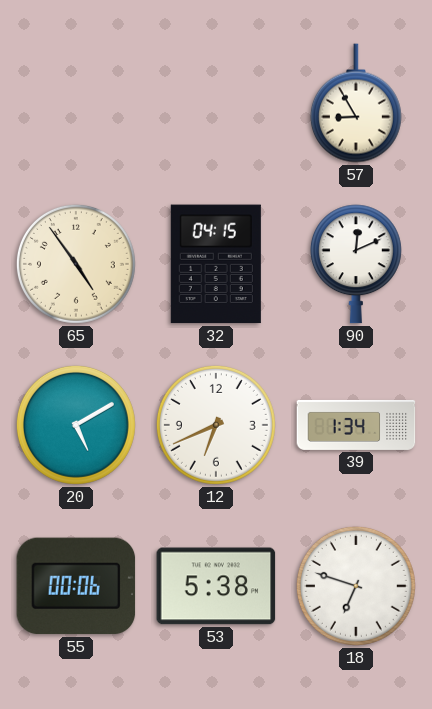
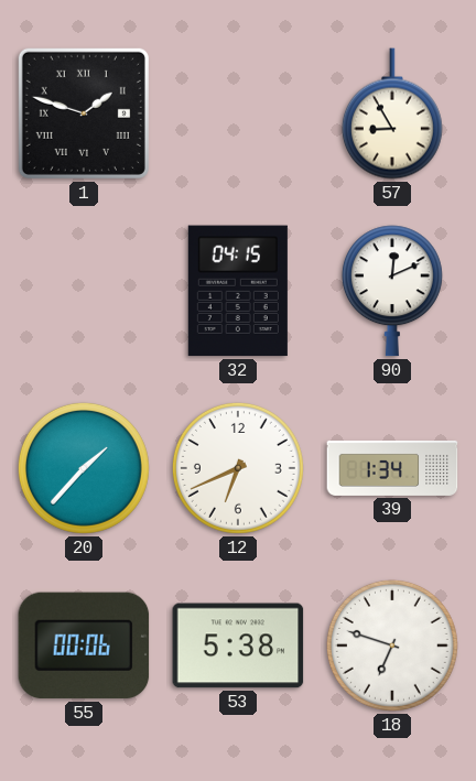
1: none -> 1:48 (84, 113)
65: 4:54 -> none (76, 264)
20: 5:10 -> 1:37 (84, 468)
